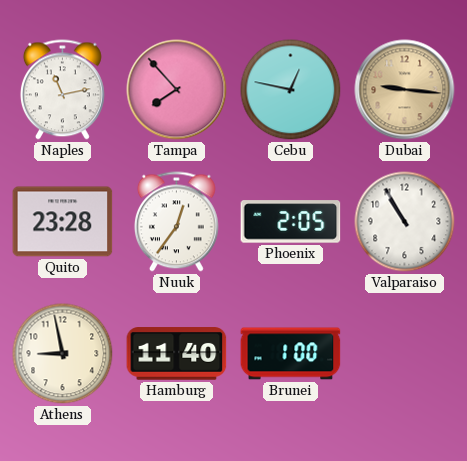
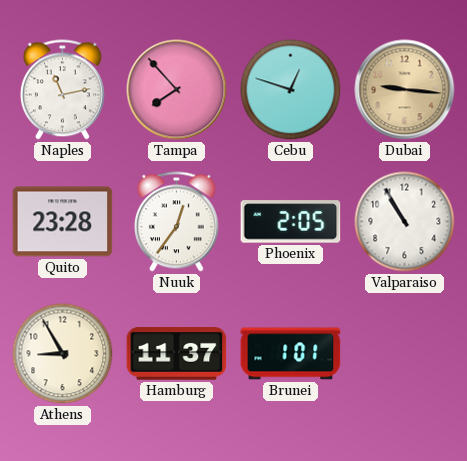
Cebu: 12:47 -> 12:48 (291, 90)
Athens: 8:58 -> 8:55 (63, 354)
Hamburg: 11:40 -> 11:37 (177, 354)
Brunei: 1:00 -> 1:01 (291, 354)
